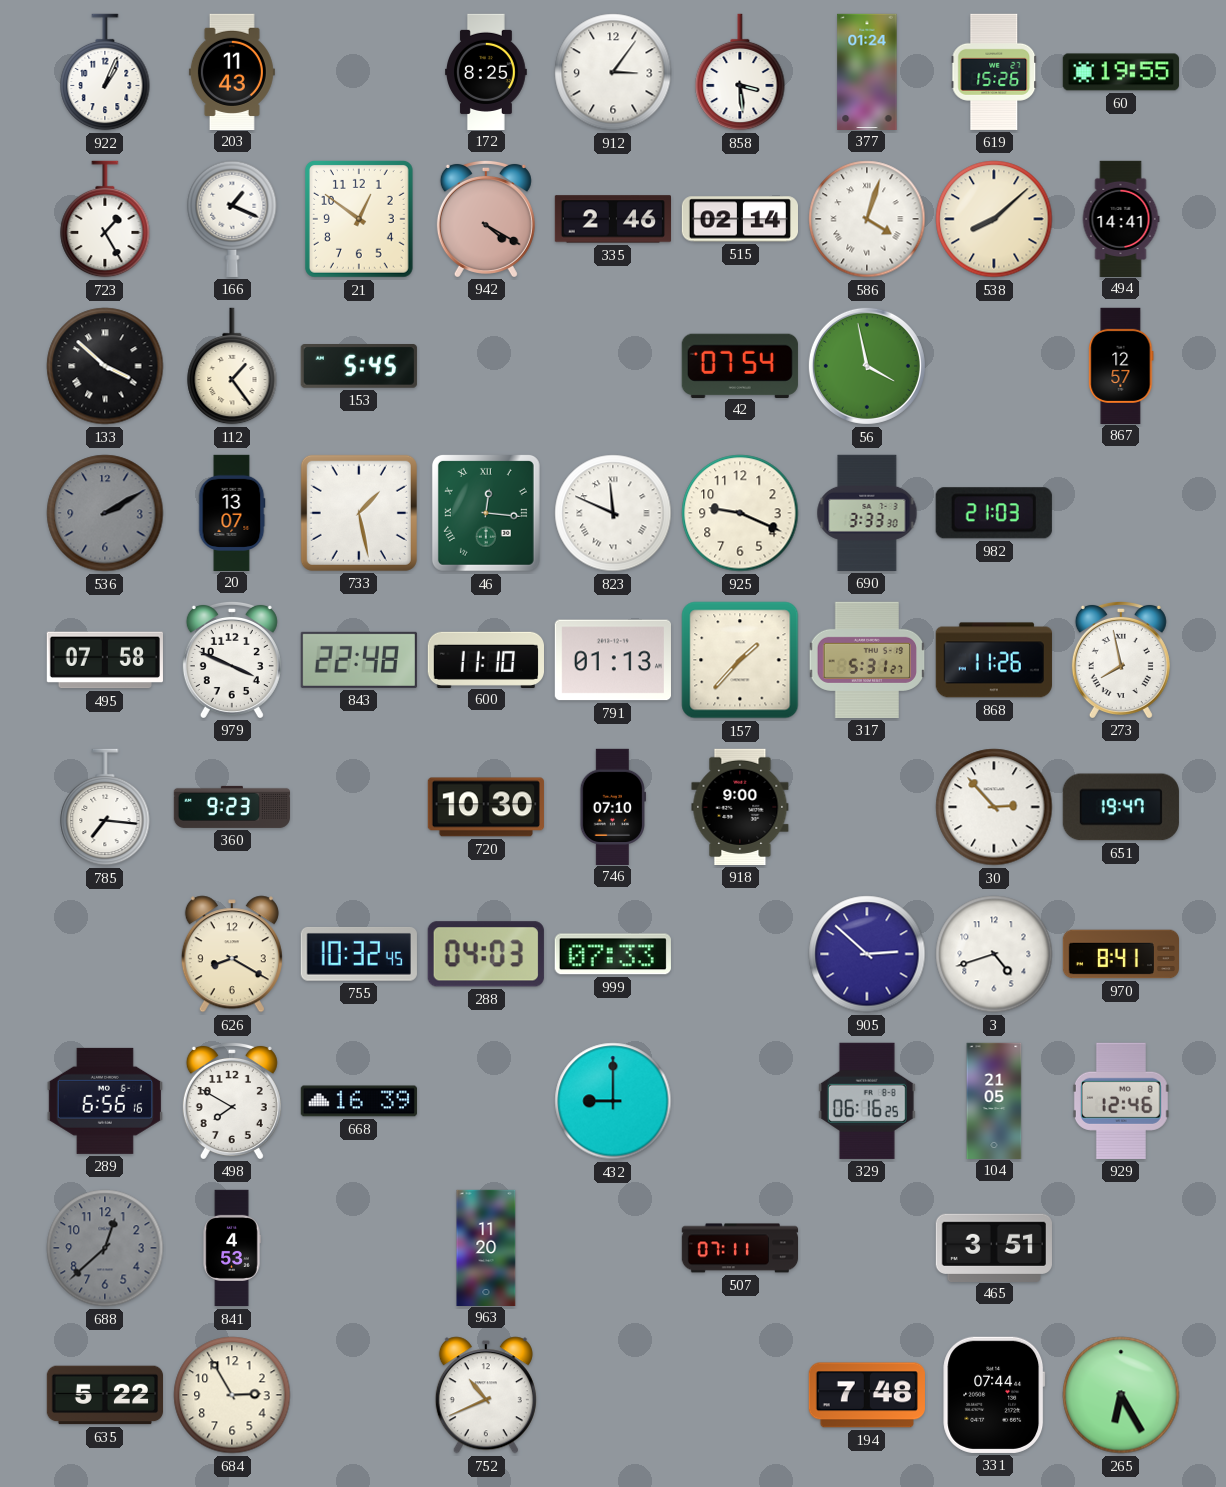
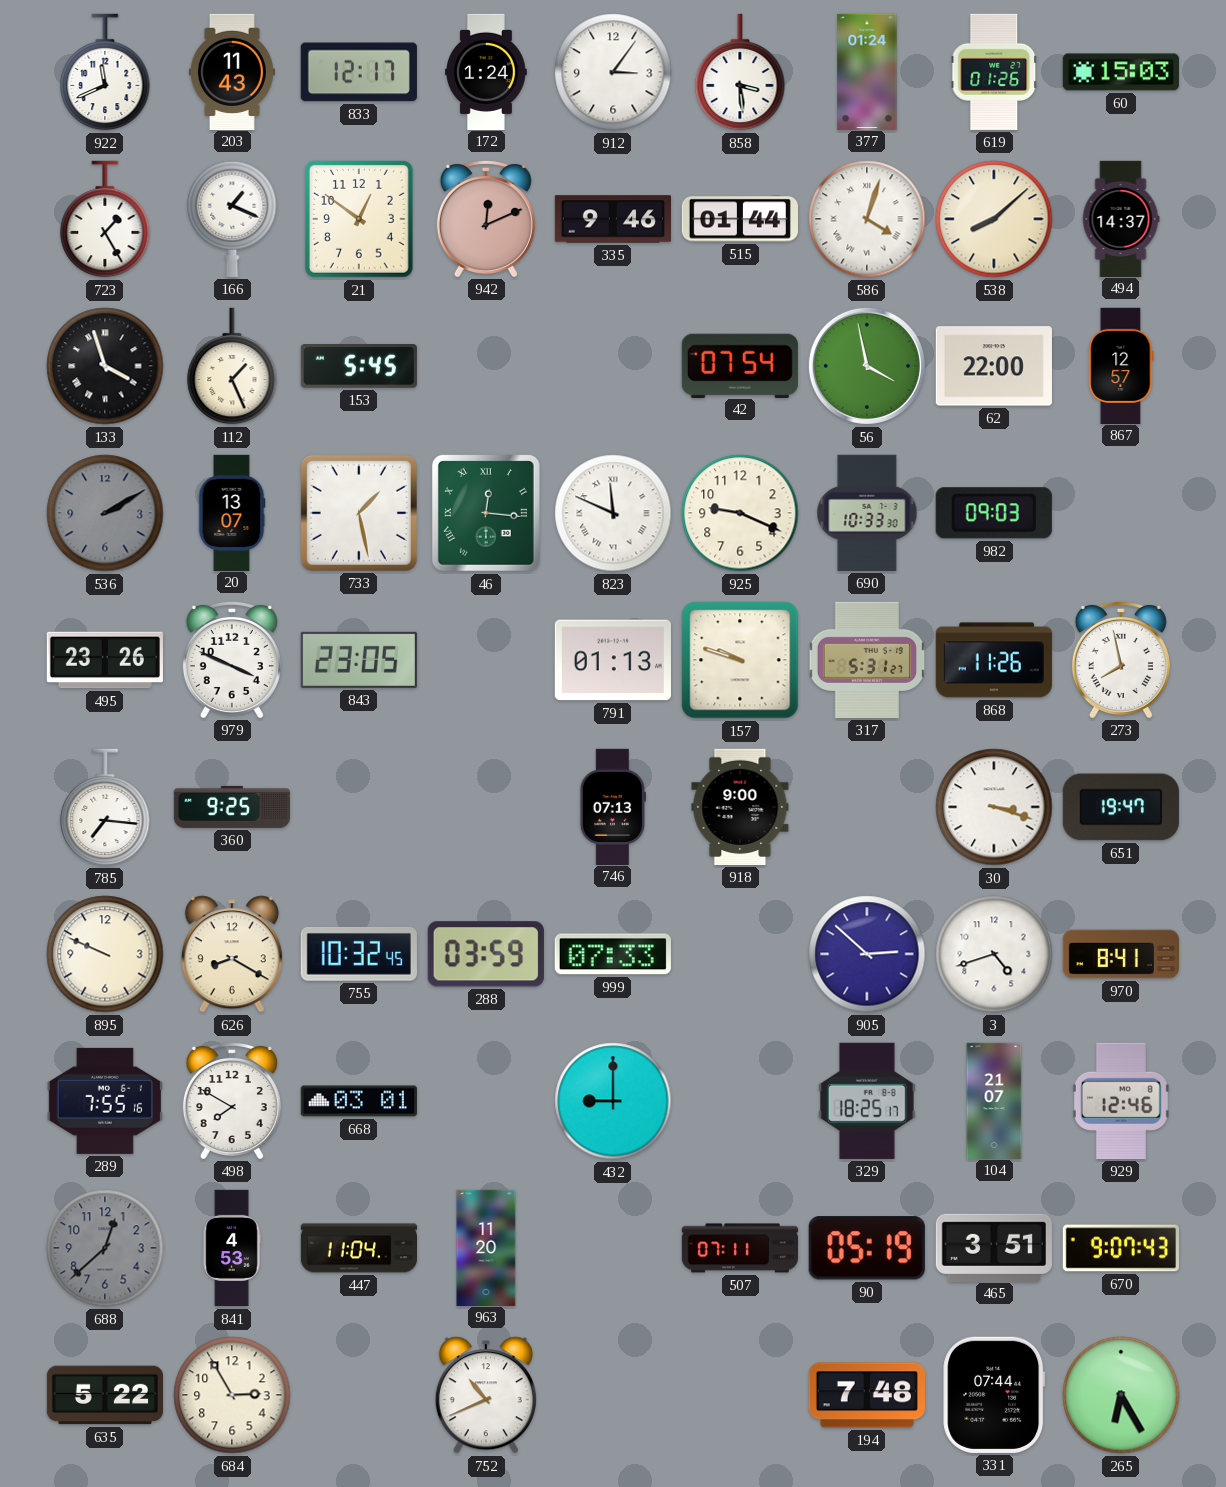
922: 1:04 -> 11:41 (105, 72)
833: none -> 12:17 (359, 72)
172: 8:25 -> 1:24 (487, 71)
619: 15:26 -> 01:26 (994, 72)
60: 19:55 -> 15:03 (1121, 72)
942: 4:20 -> 12:11 (486, 218)
335: 2:46 -> 9:46 (612, 219)
515: 02:14 -> 01:44 (739, 219)
494: 14:41 -> 14:37 (1121, 218)
133: 3:52 -> 3:57 (105, 366)
112: 1:24 -> 1:26 (232, 366)
62: none -> 22:00 (994, 366)
690: 3:33 -> 10:33 (867, 513)
982: 21:03 -> 09:03 (994, 513)
495: 07:58 -> 23:26 (105, 660)
843: 22:48 -> 23:05 (359, 660)
600: 11:10 -> none (485, 659)
157: 1:37 -> 9:48 (740, 660)
360: 9:23 -> 9:25 (231, 807)
720: 10:30 -> none (486, 807)
746: 07:10 -> 07:13 (612, 806)
30: 2:53 -> 3:18 (994, 807)
895: none -> 9:49 (105, 954)
288: 04:03 -> 03:59 (486, 954)
289: 6:56 -> 7:55 (105, 1101)
668: 16:39 -> 03:01 (358, 1101)
329: 06:16 -> 18:25 (867, 1101)
104: 21:05 -> 21:07 (994, 1100)
447: none -> 11:04 (358, 1248)
90: none -> 05:19 (867, 1248)
670: none -> 9:07 (1120, 1248)
